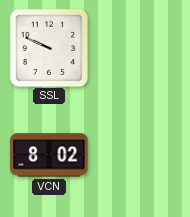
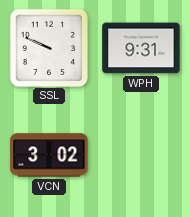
WPH: none -> 9:31 (141, 48)
VCN: 8:02 -> 3:02 (49, 155)
